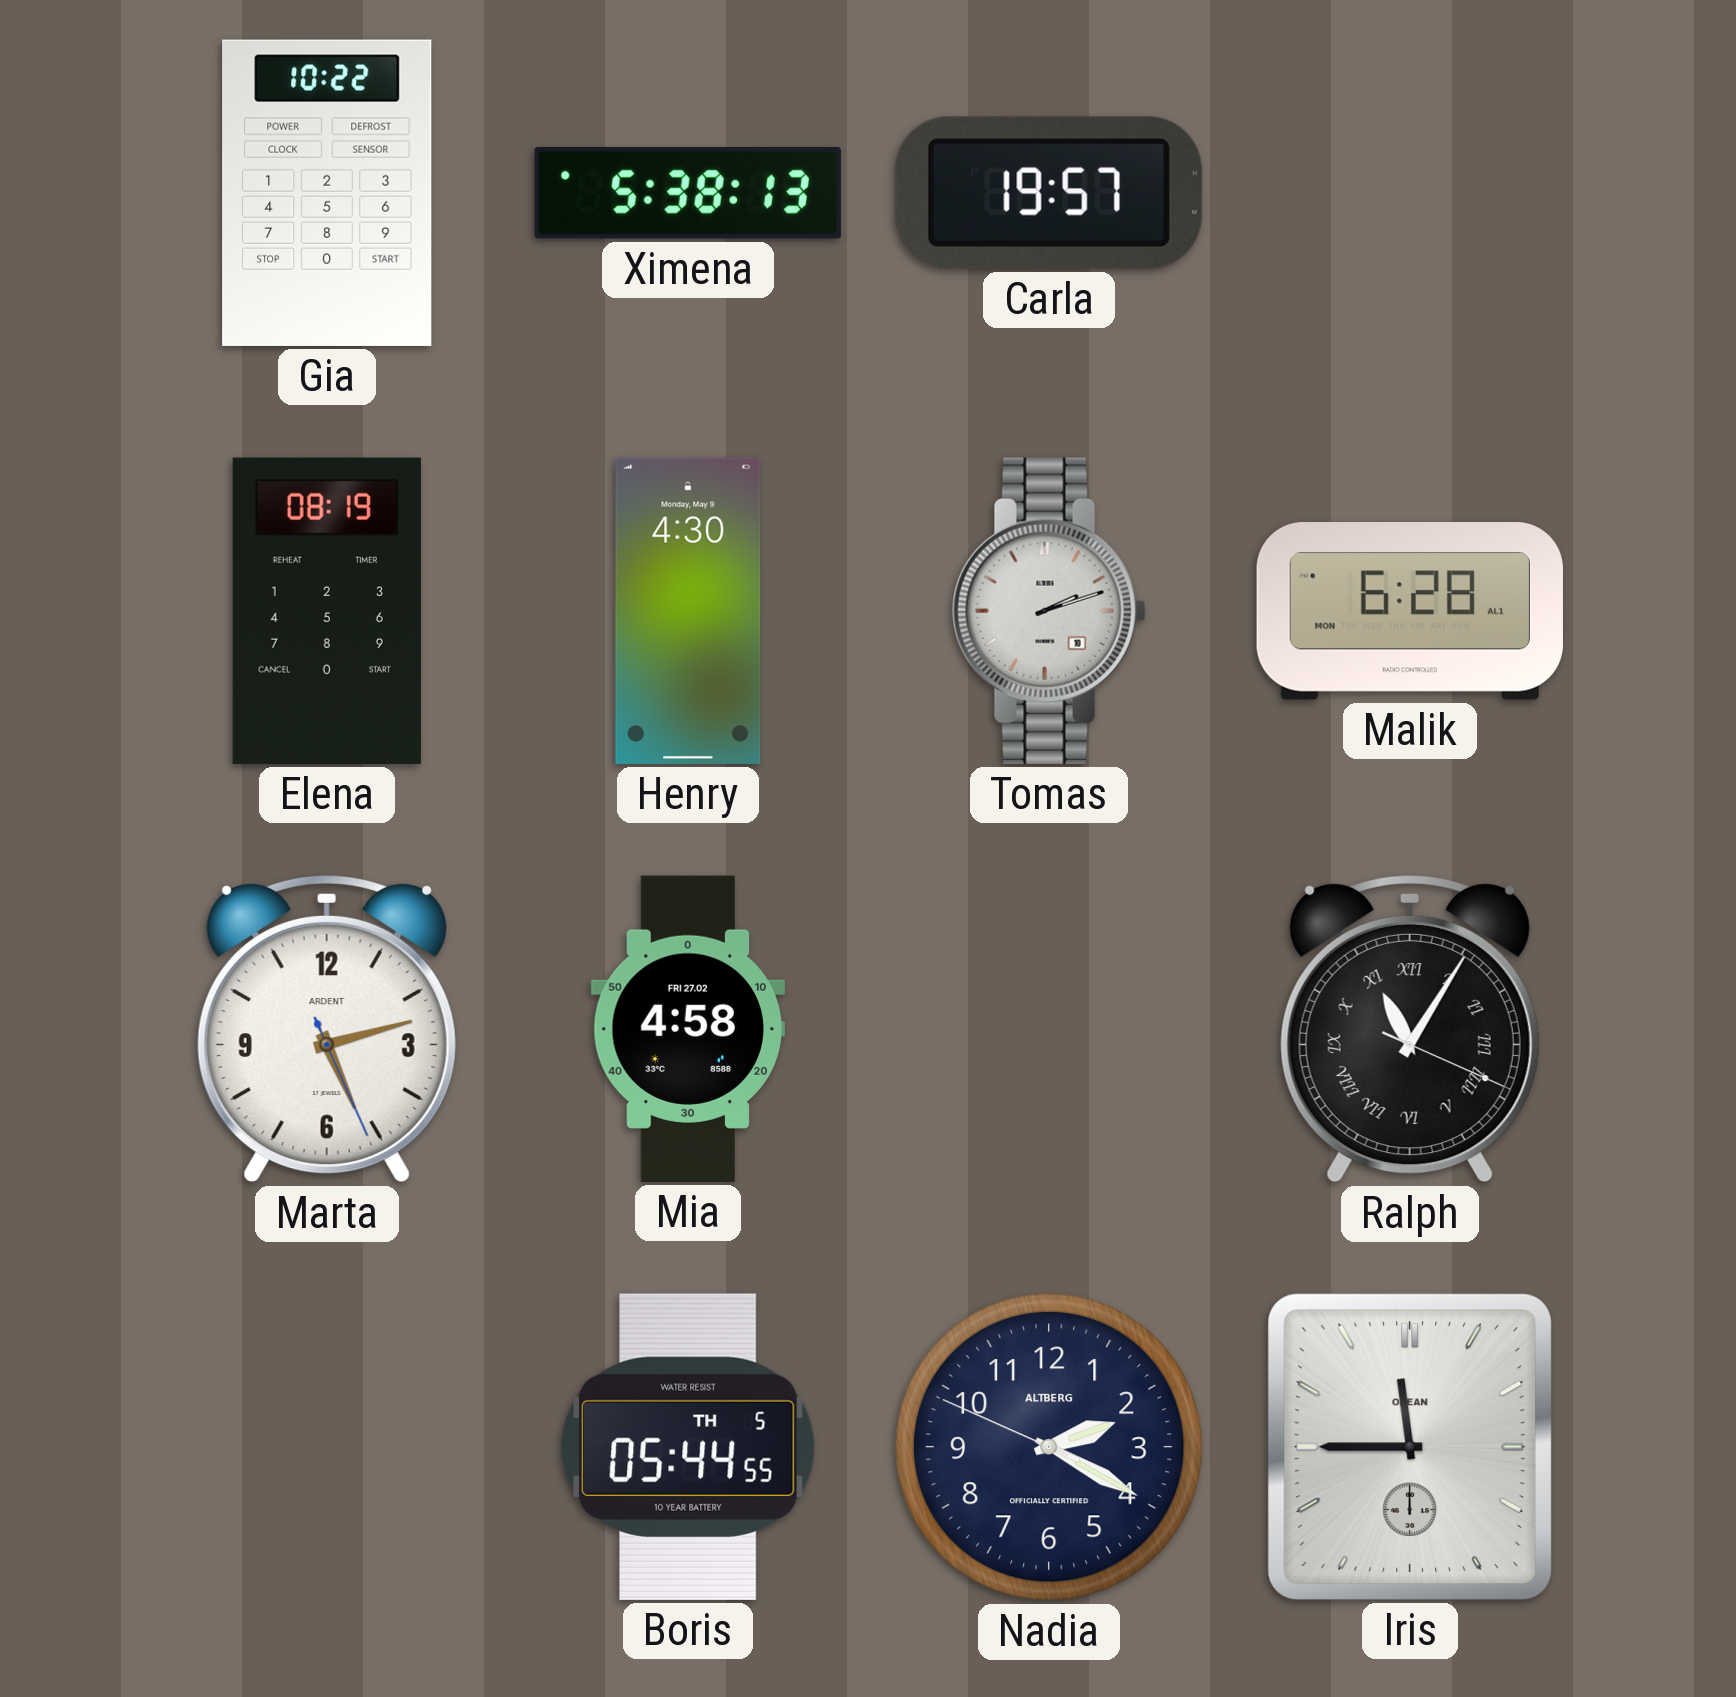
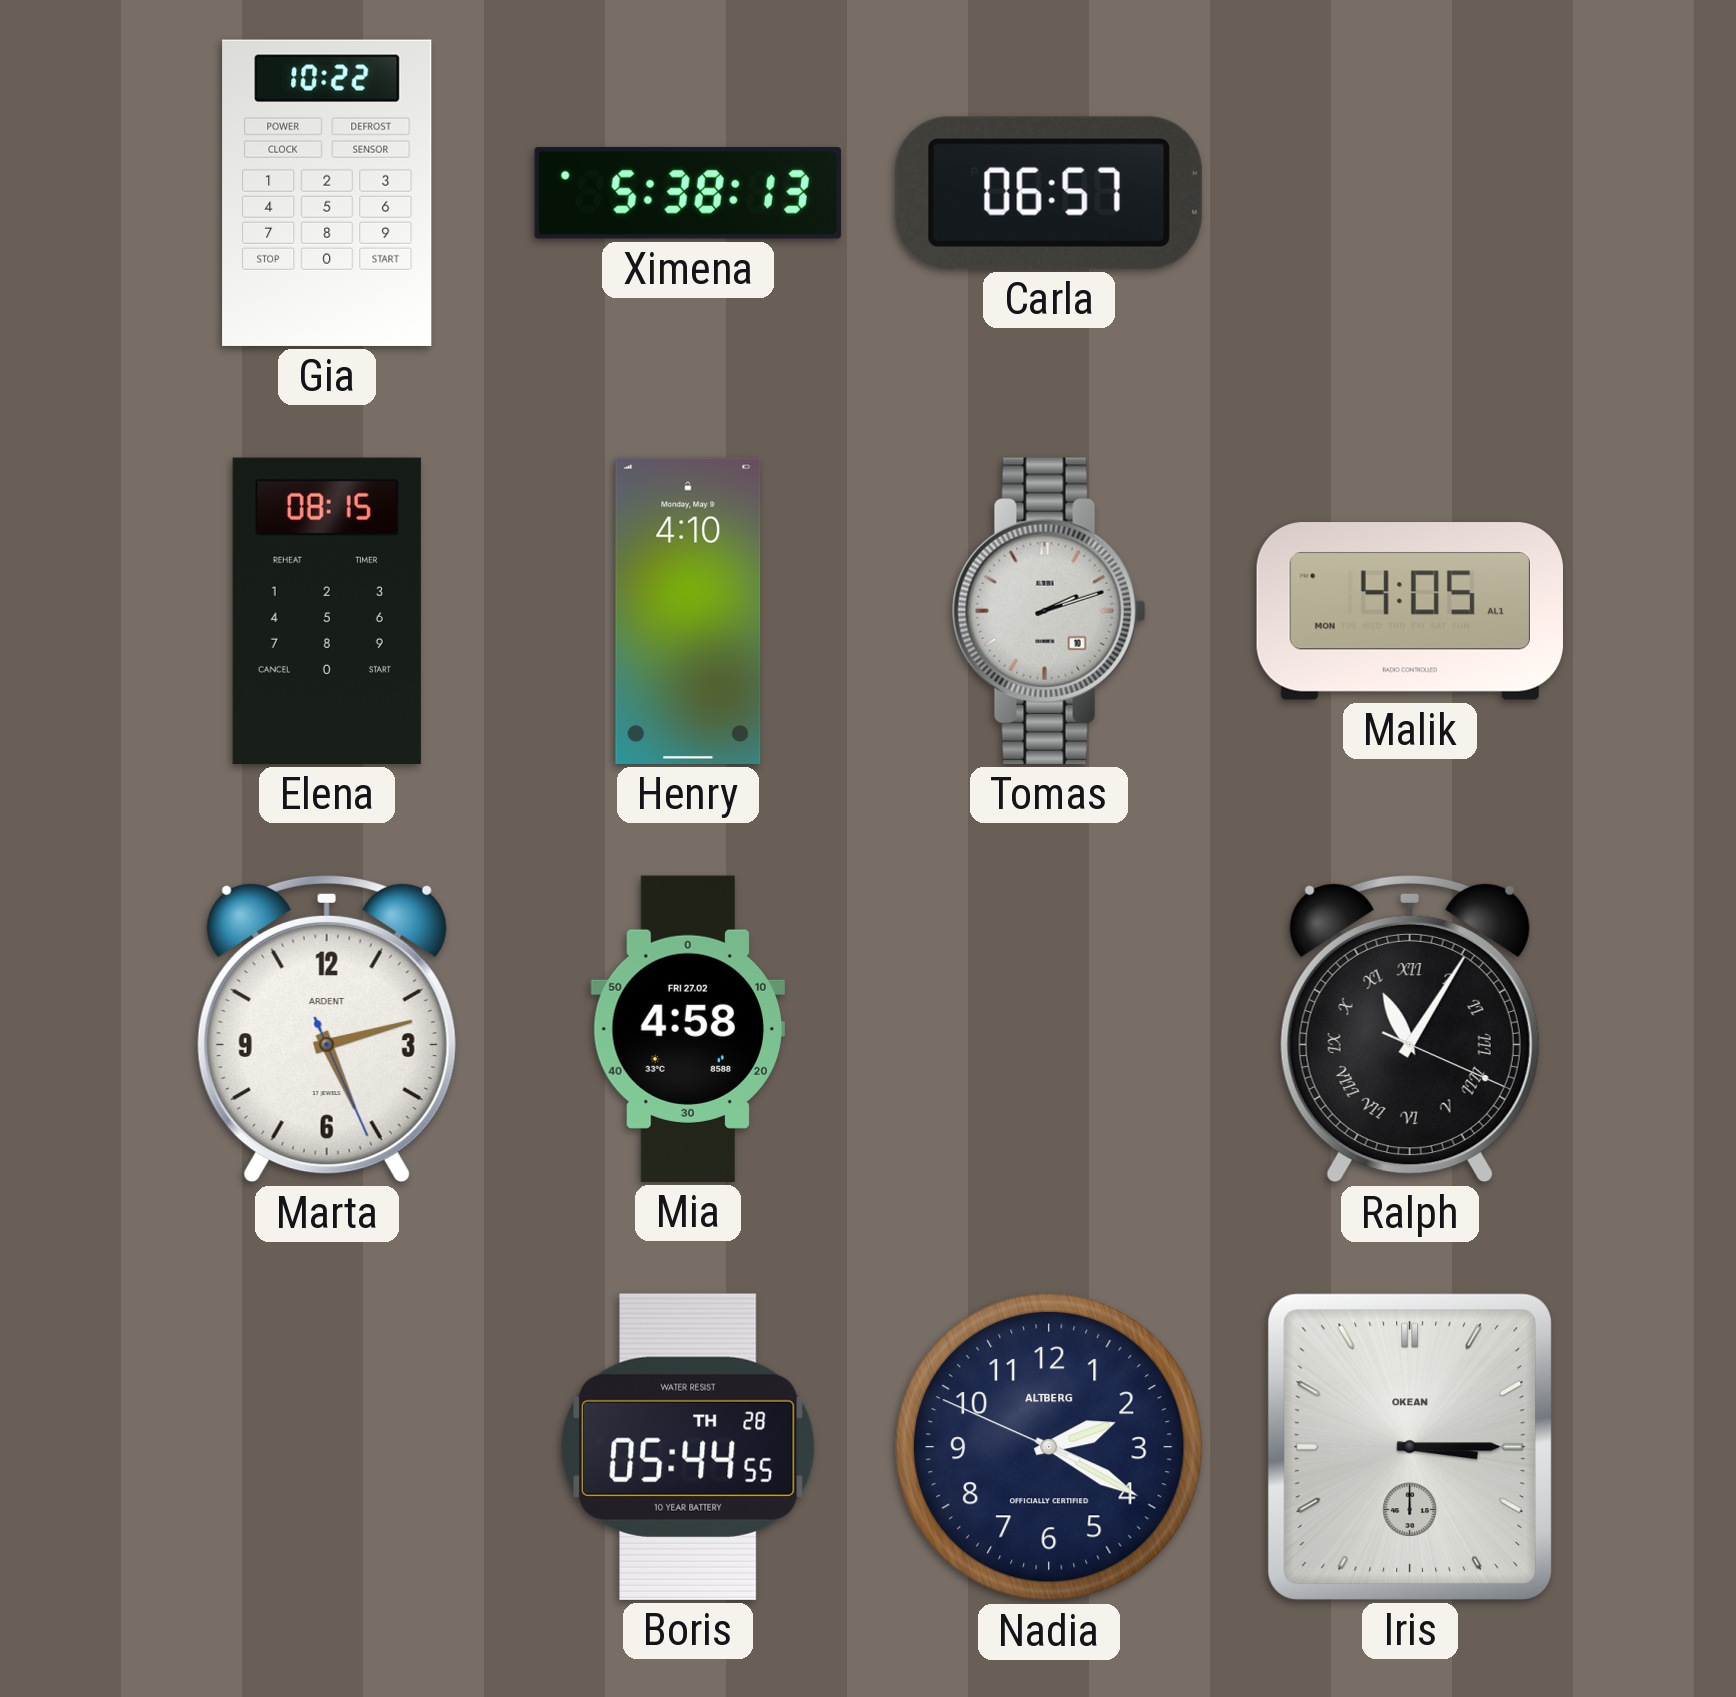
Carla: 19:57 -> 06:57 (1049, 193)
Elena: 08:19 -> 08:15 (327, 611)
Henry: 4:30 -> 4:10 (688, 611)
Malik: 6:28 -> 4:05 (1410, 611)
Boris date: TH 5 -> TH 28 (688, 1447)
Iris: 11:45 -> 3:15 (1410, 1447)
